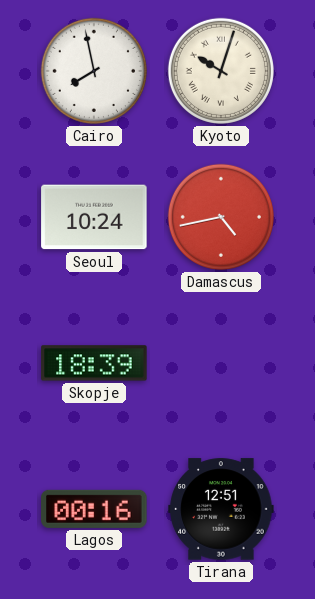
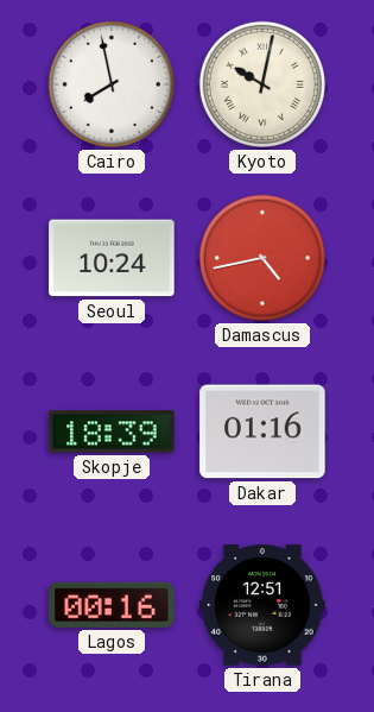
Kyoto: 10:03 -> 10:02 (262, 84)
Dakar: none -> 01:16 (262, 431)
